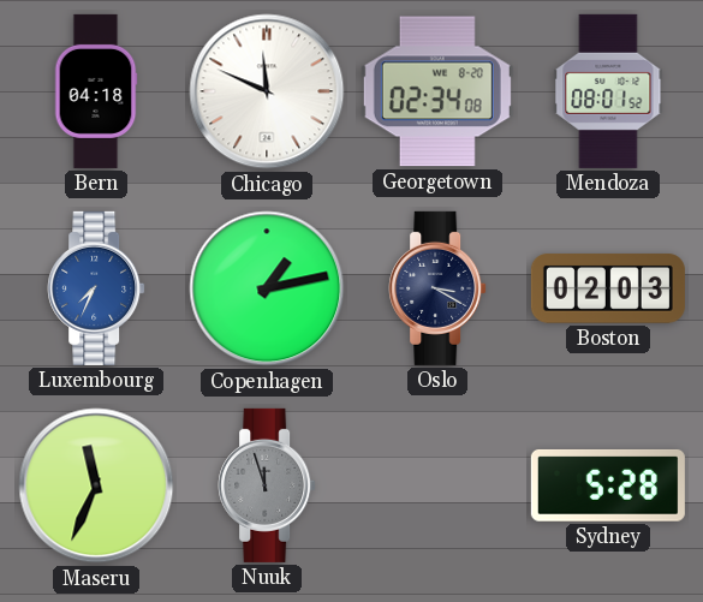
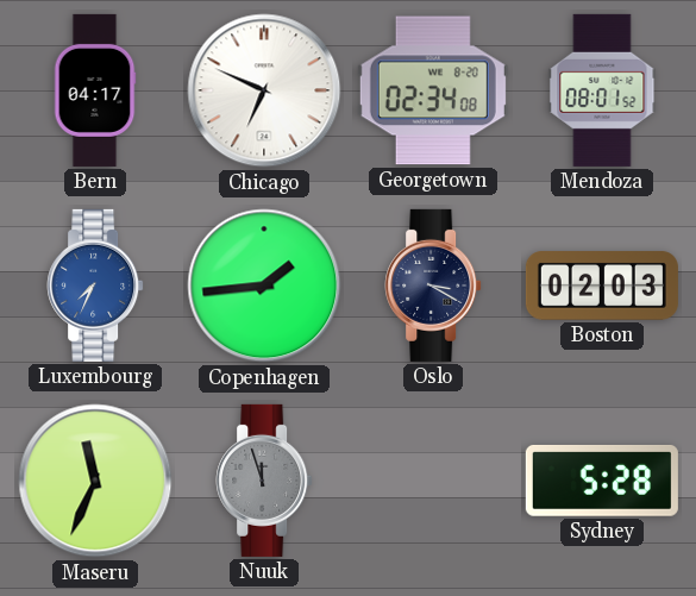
Bern: 04:18 -> 04:17 (95, 90)
Chicago: 11:49 -> 6:49 (264, 90)
Copenhagen: 1:13 -> 1:44 (264, 286)
